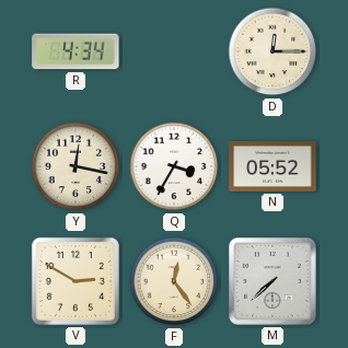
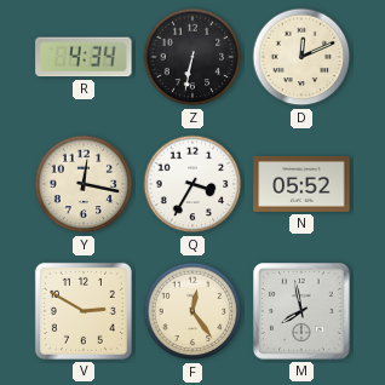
Z: none -> 6:32 (192, 57)
D: 12:15 -> 12:11 (301, 57)
M: 7:38 -> 7:58 (303, 312)
